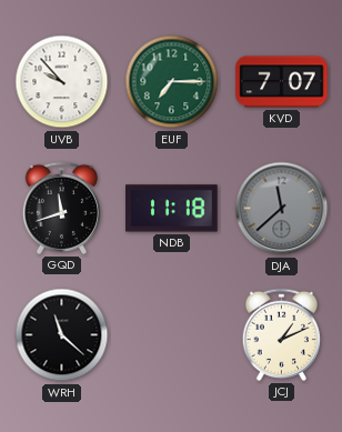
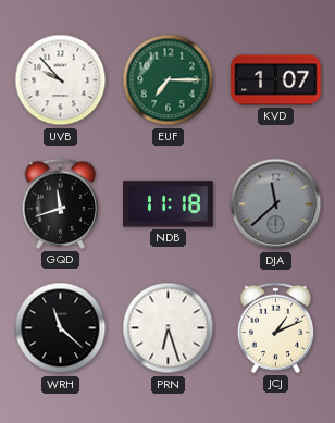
KVD: 7:07 -> 1:07 (276, 80)
PRN: none -> 6:27 (169, 328)
